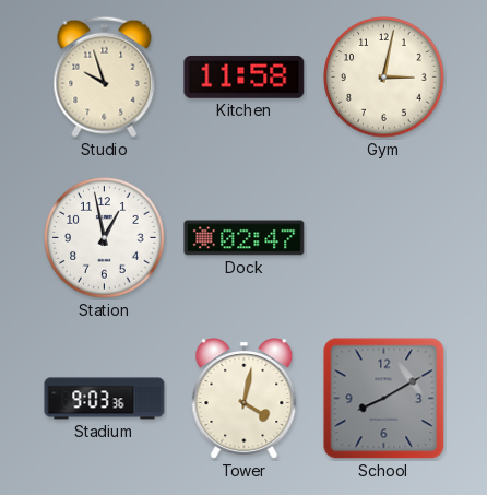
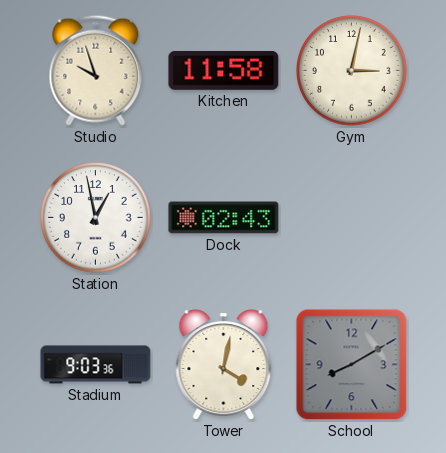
Dock: 02:47 -> 02:43 (224, 218)
